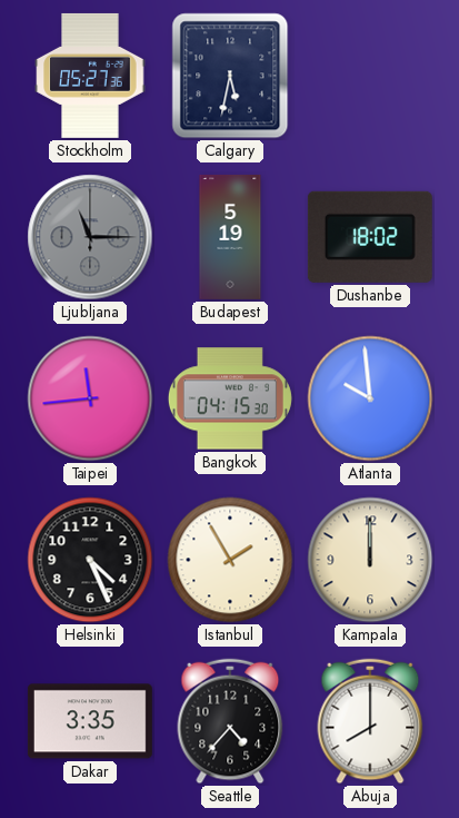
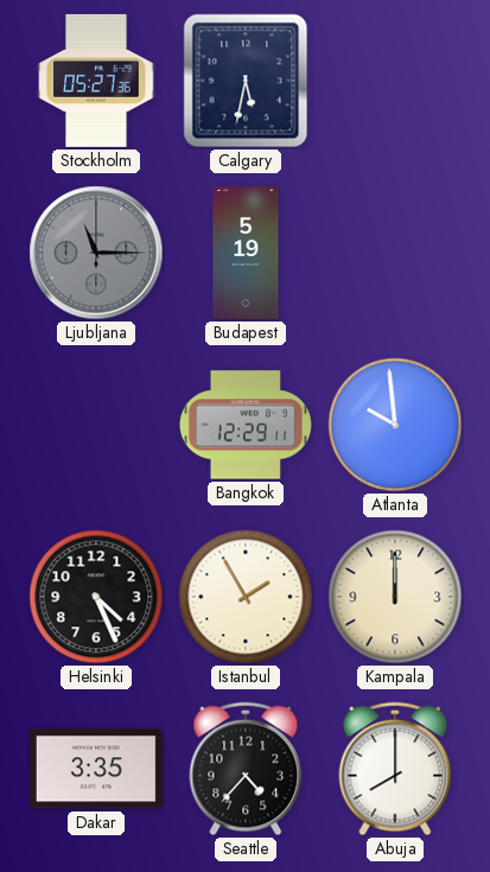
Dushanbe: 18:02 -> none (370, 237)
Taipei: 11:44 -> none (90, 398)
Bangkok: 04:15 -> 12:29 (246, 425)
